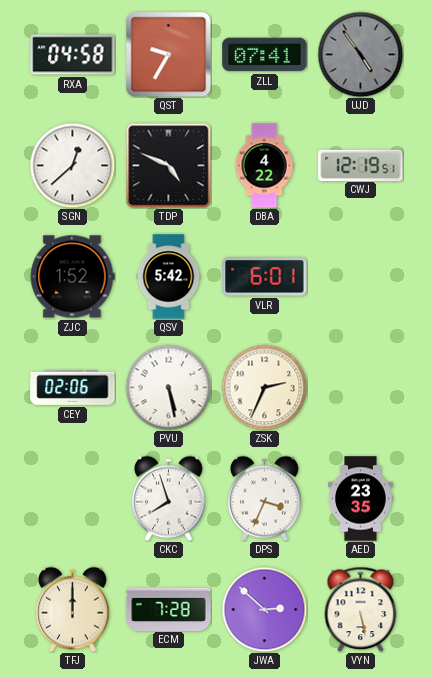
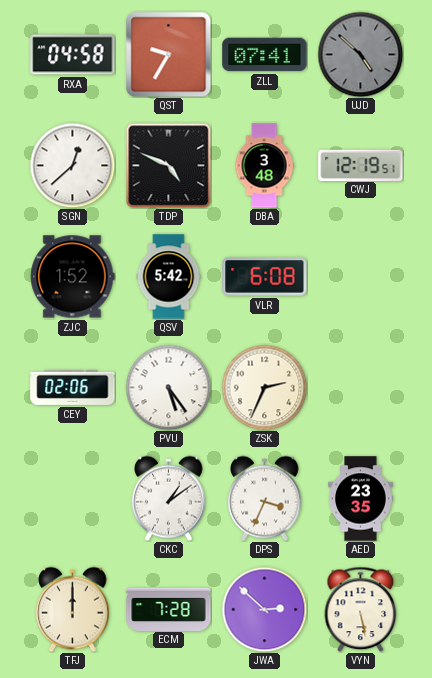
UJD: 4:54 -> 4:52 (360, 54)
DBA: 4:22 -> 3:48 (264, 166)
VLR: 6:01 -> 6:08 (265, 277)
PVU: 5:28 -> 5:24 (168, 387)
CKC: 7:57 -> 1:09 (169, 498)
